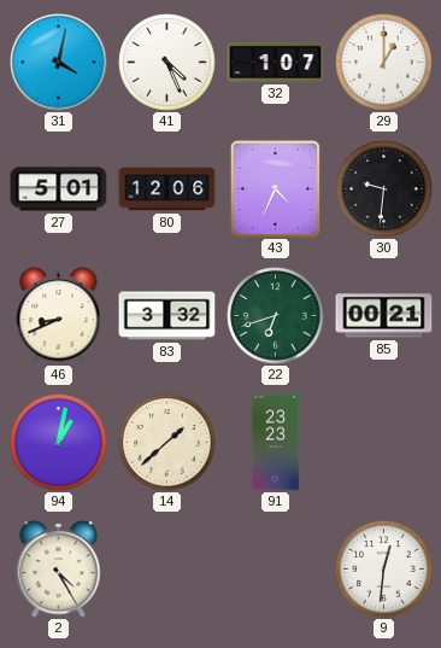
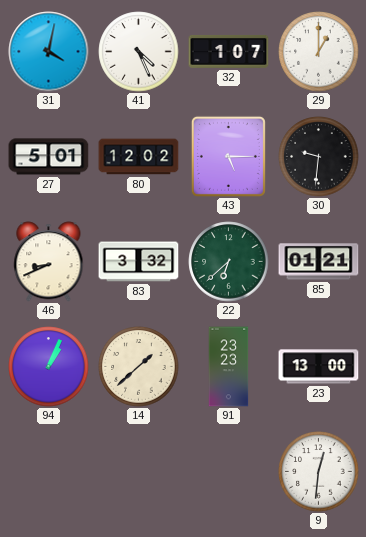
80: 12:06 -> 12:02 (139, 157)
43: 4:34 -> 5:15 (228, 156)
22: 6:42 -> 6:38 (229, 262)
85: 00:21 -> 01:21 (319, 262)
94: 1:02 -> 1:04 (49, 367)
23: none -> 13:00 (319, 367)
2: 4:25 -> none (59, 570)
